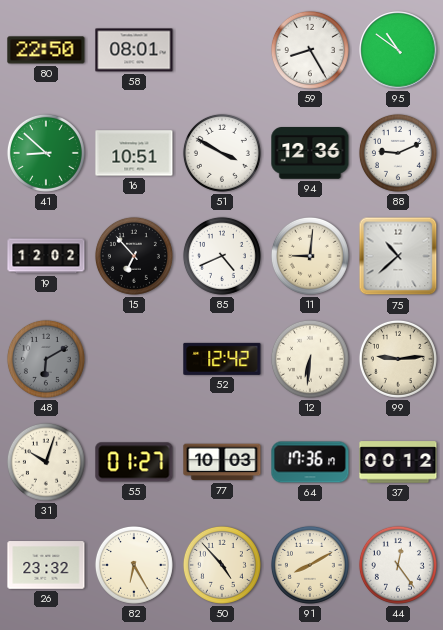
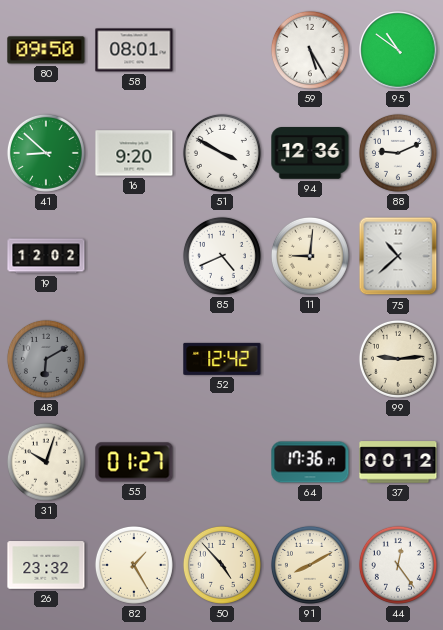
80: 22:50 -> 09:50 (46, 50)
59: 8:25 -> 5:25 (310, 50)
16: 10:51 -> 9:20 (134, 153)
15: 6:53 -> none (134, 256)
12: 6:31 -> none (310, 359)
77: 10:03 -> none (222, 462)
82: 6:25 -> 1:25 (134, 565)
